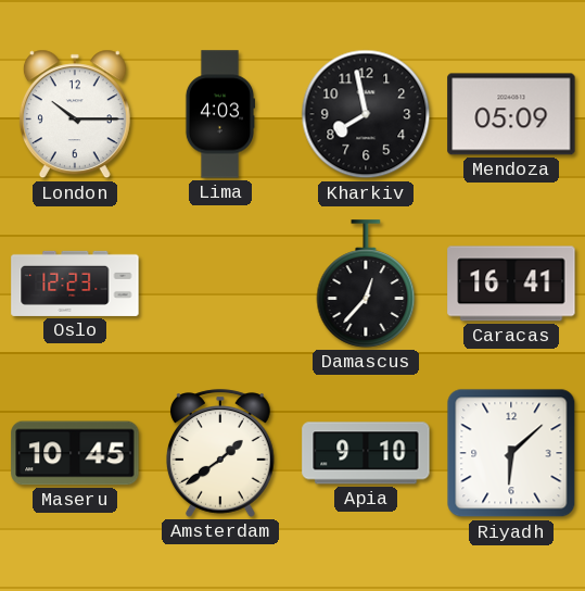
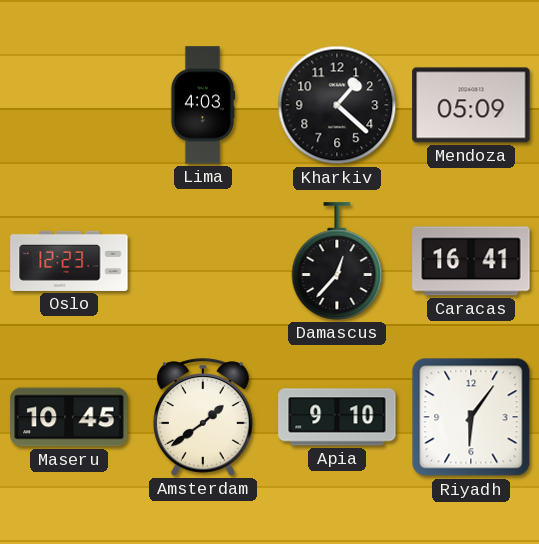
London: 10:15 -> none (75, 114)
Kharkiv: 7:58 -> 1:22 (337, 105)
Riyadh: 6:08 -> 6:06 (471, 417)
